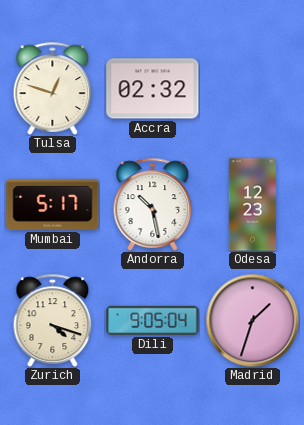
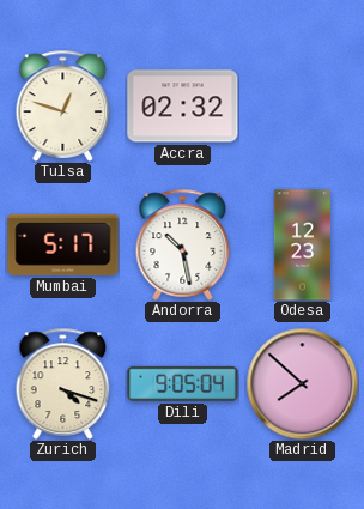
Madrid: 1:33 -> 7:52 (302, 383)
